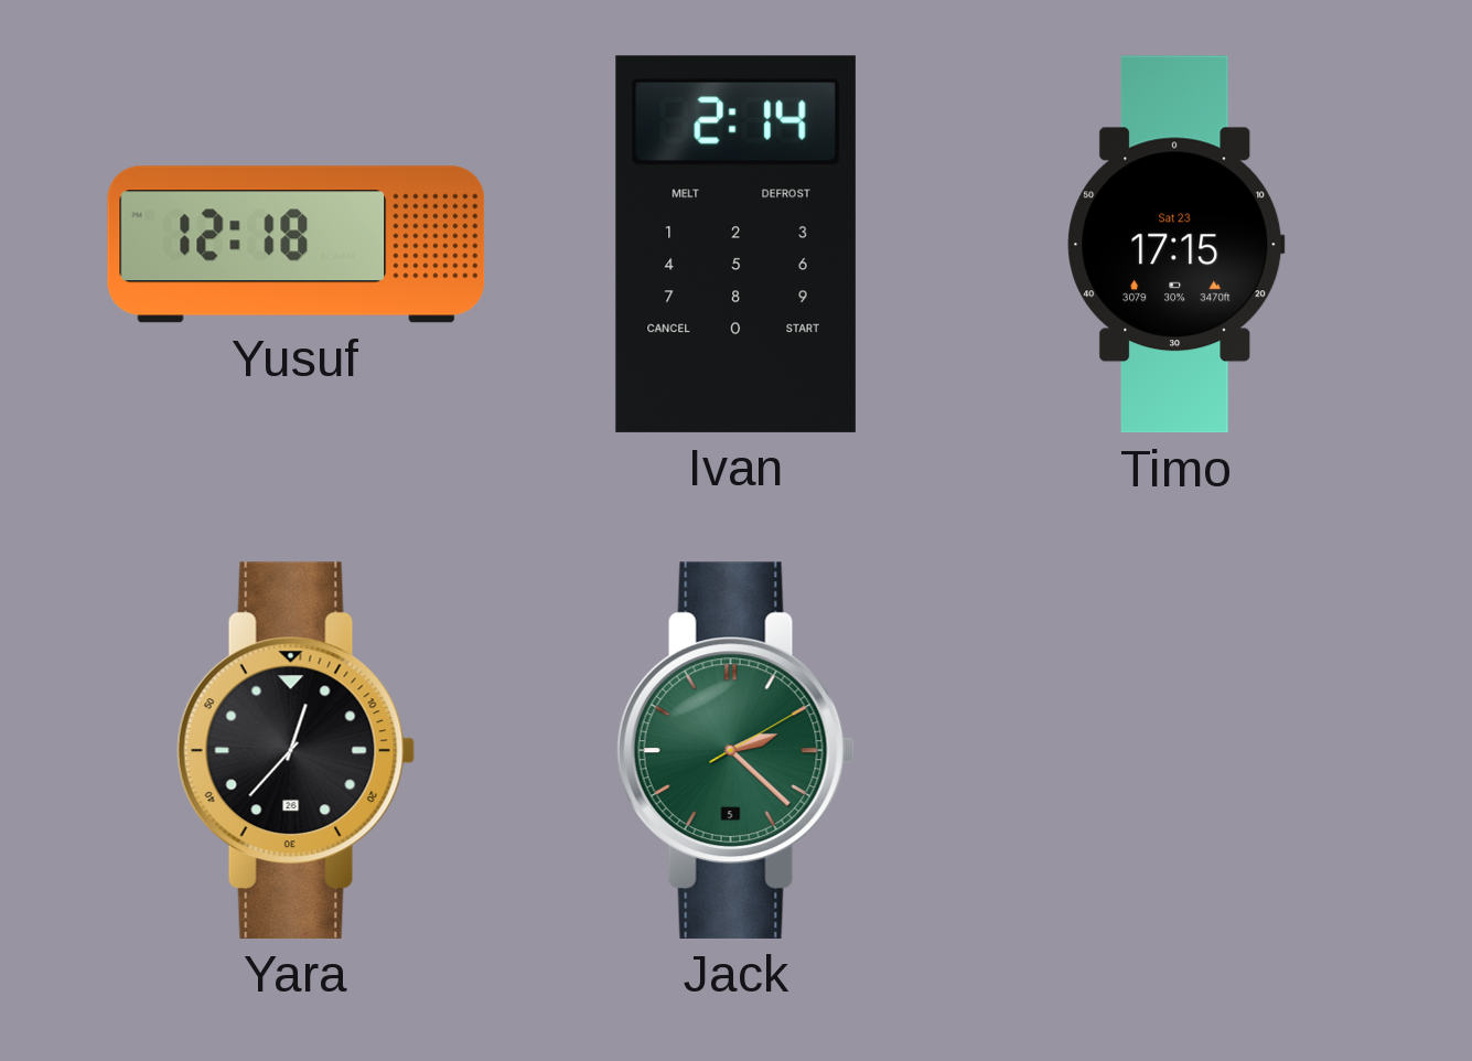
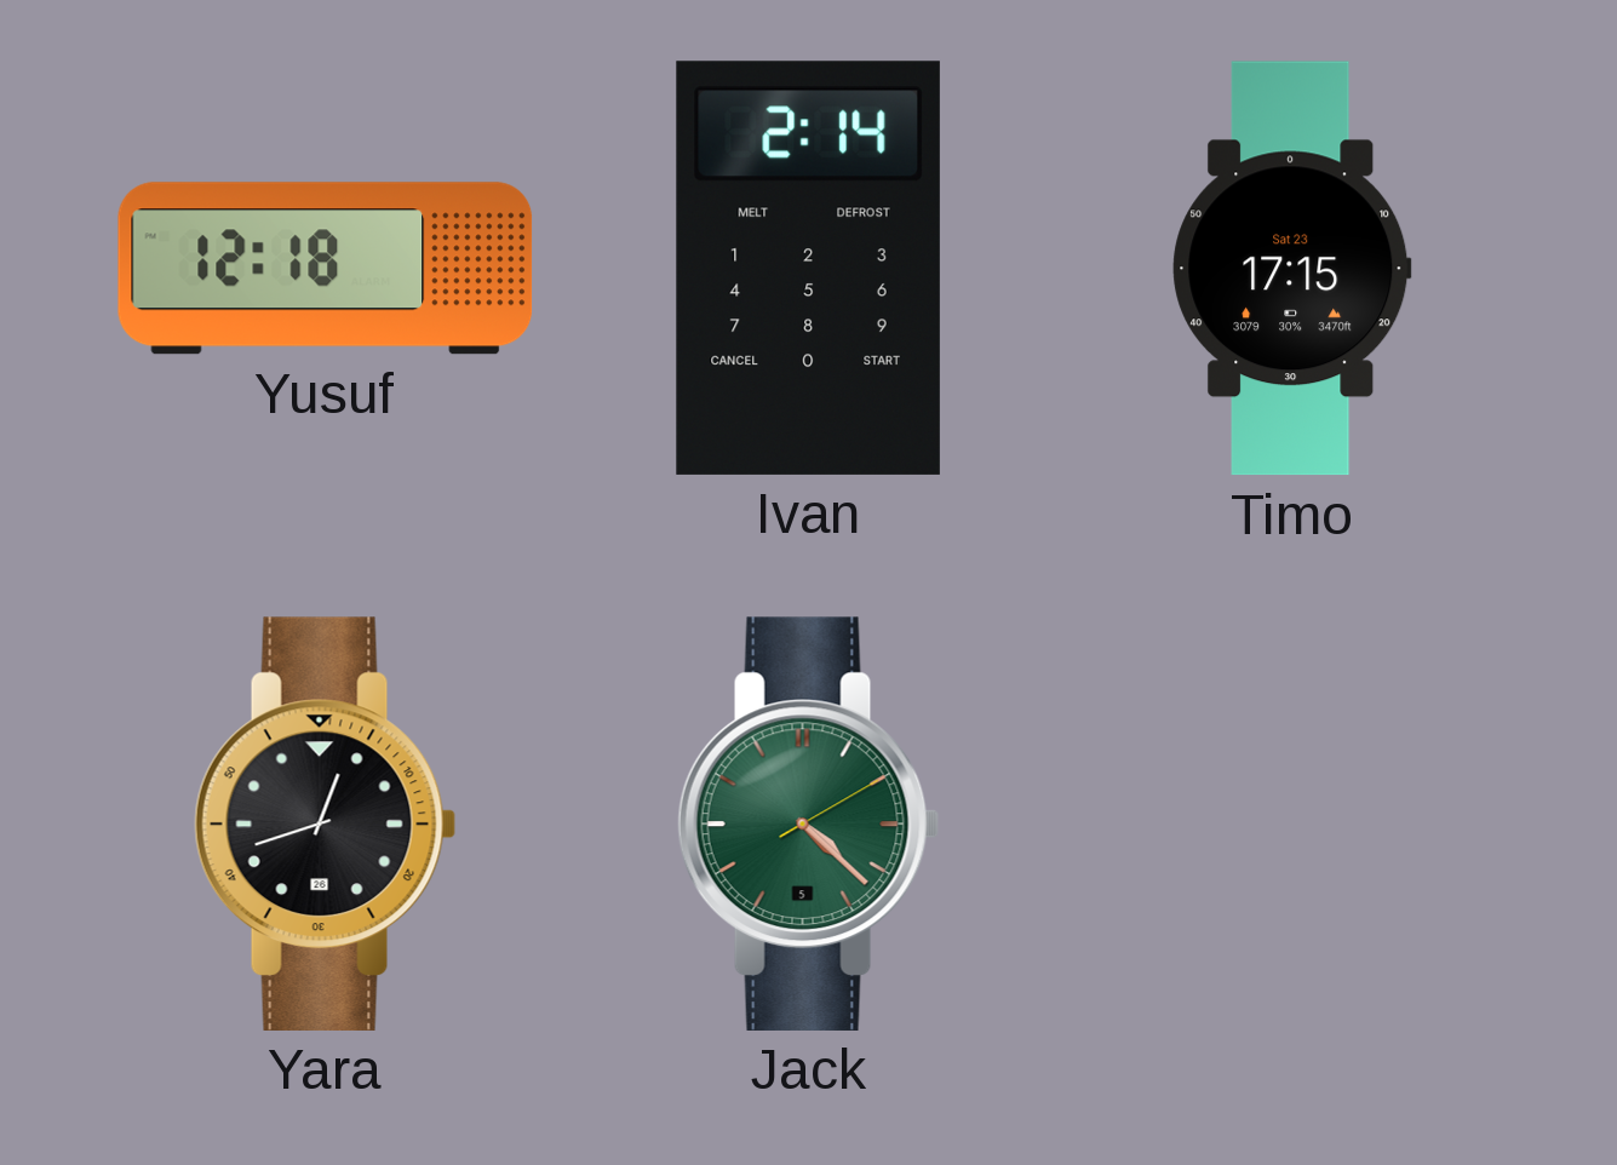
Yara: 12:37 -> 12:42 (326, 823)
Jack: 2:22 -> 4:22 (809, 823)
